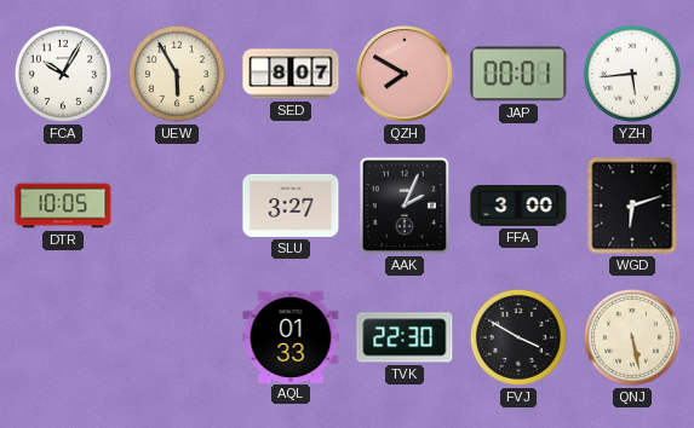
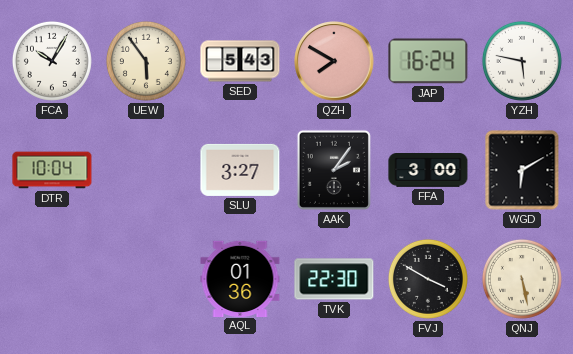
UEW: 5:55 -> 5:54 (146, 61)
SED: 8:07 -> 5:43 (240, 61)
JAP: 00:01 -> 16:24 (428, 61)
YZH: 5:44 -> 5:47 (522, 61)
DTR: 10:05 -> 10:04 (52, 170)
AAK: 2:04 -> 2:06 (334, 170)
WGD: 6:12 -> 6:10 (522, 170)
AQL: 01:33 -> 01:36 (240, 278)
